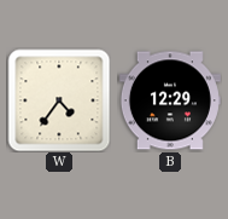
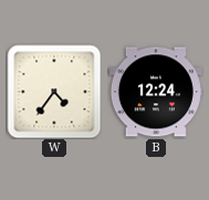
B: 12:29 -> 12:24 (156, 92)
